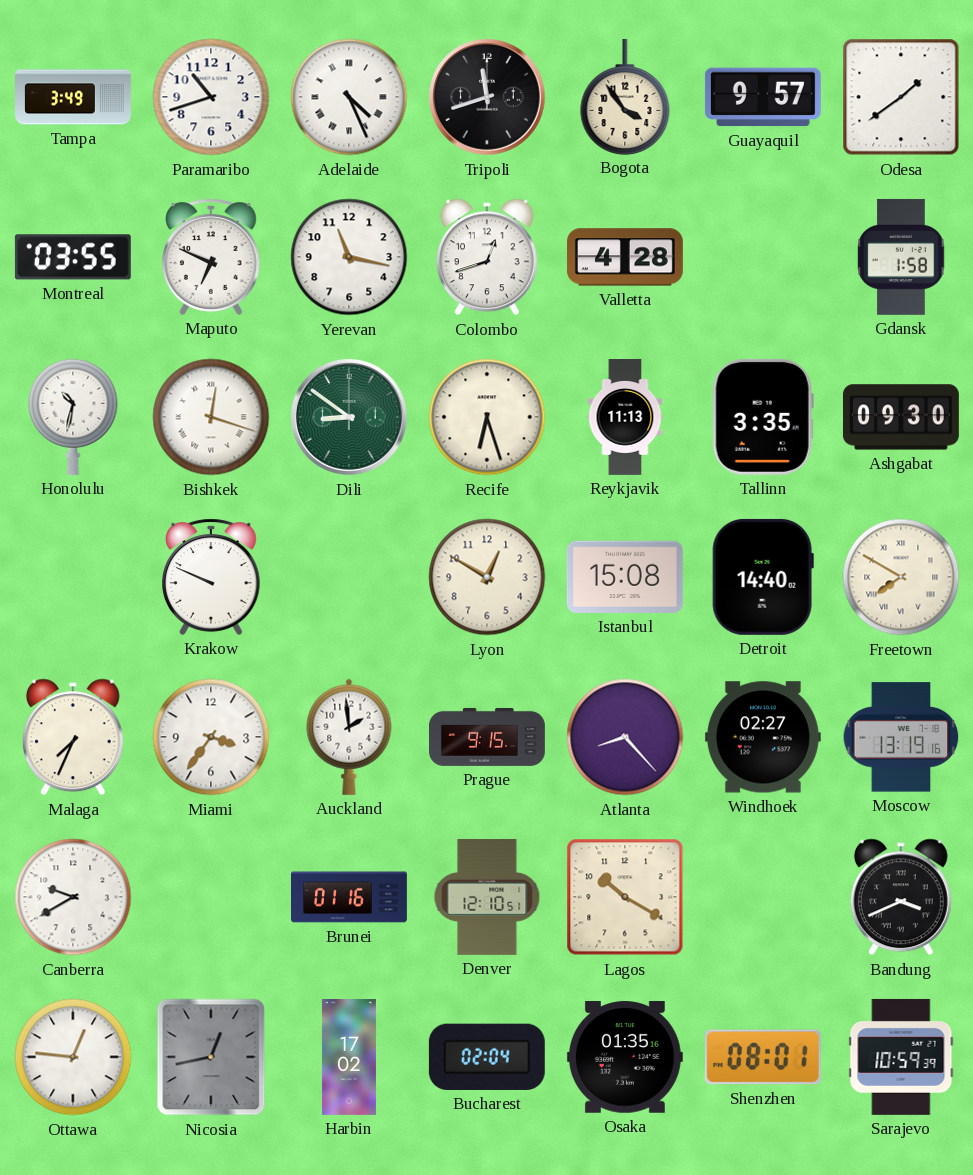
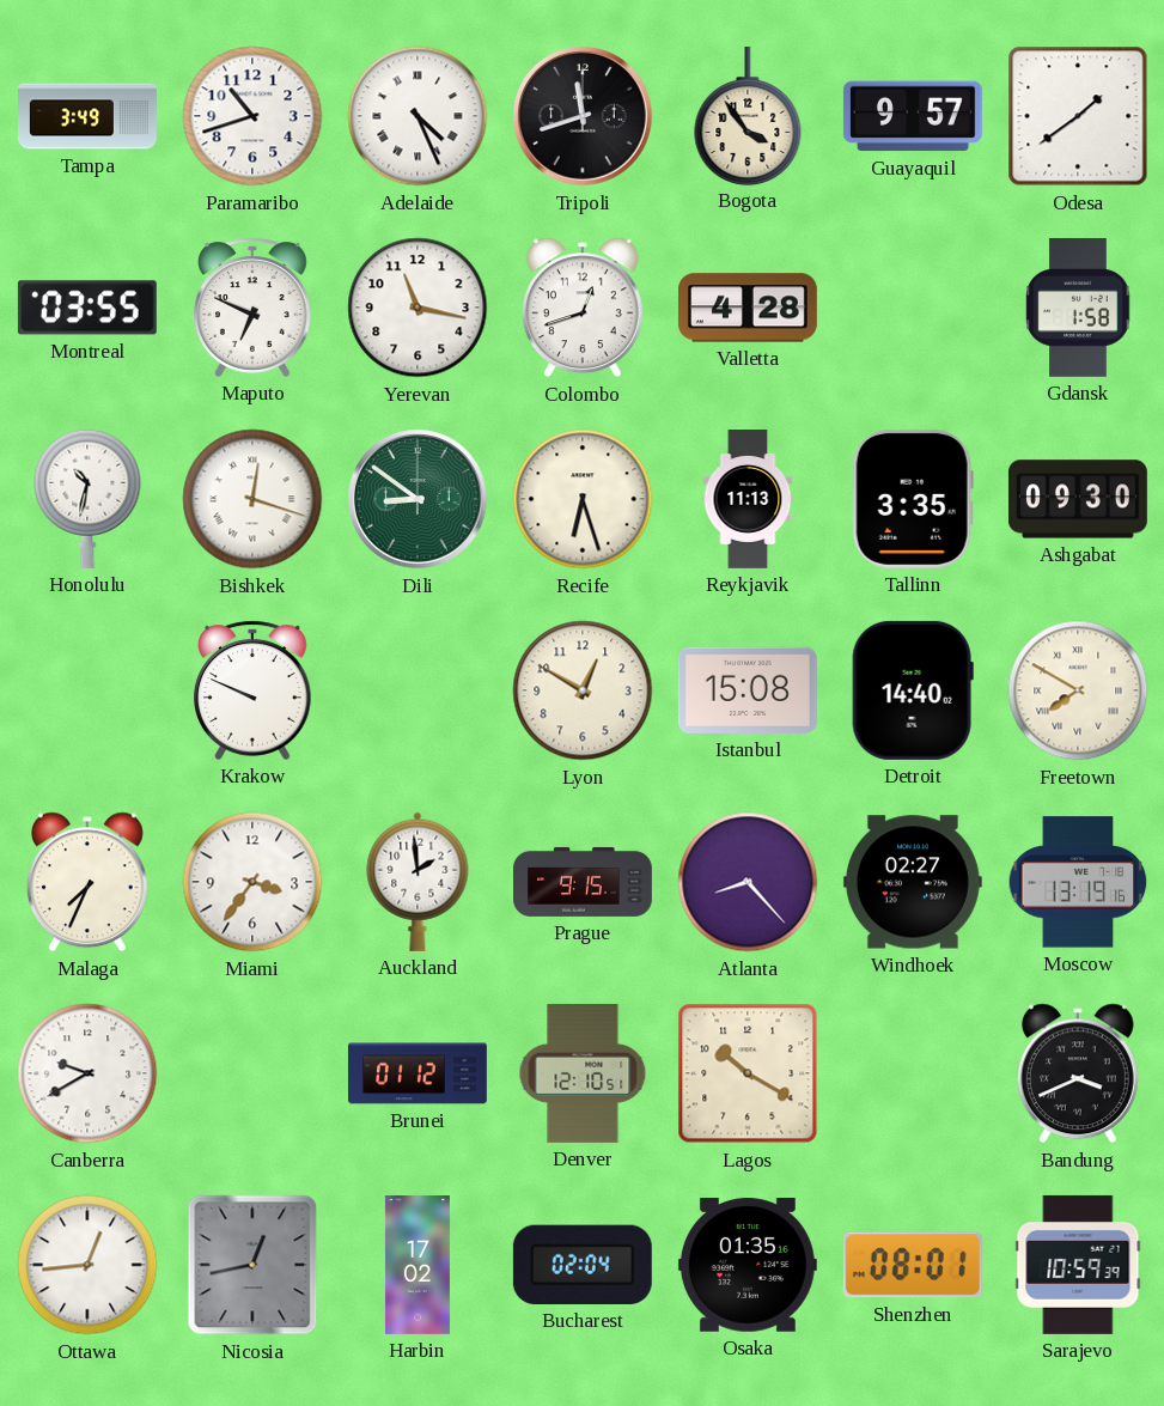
Brunei: 01:16 -> 01:12 (419, 1073)
Ottawa: 12:46 -> 12:44 (87, 1265)
